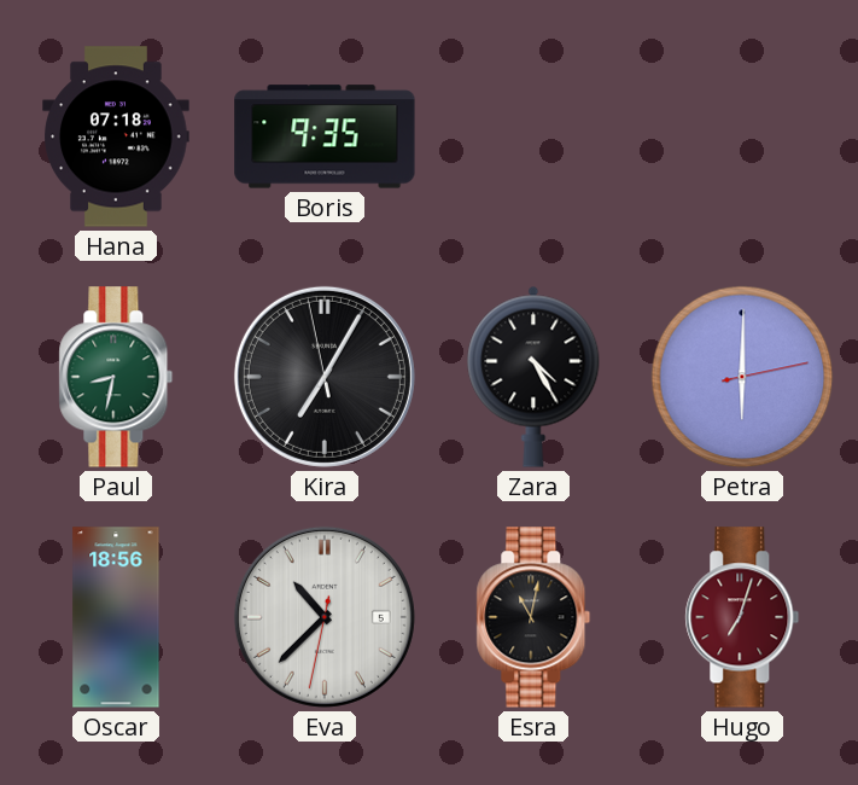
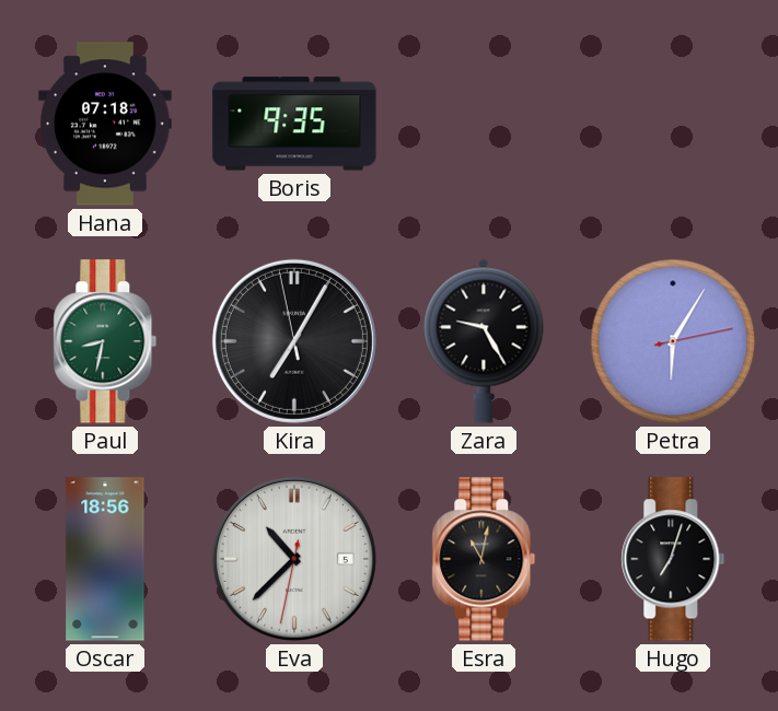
Zara: 4:25 -> 9:25 (484, 341)
Petra: 6:00 -> 6:05 (673, 341)
Hugo dial: burgundy -> black (673, 559)
